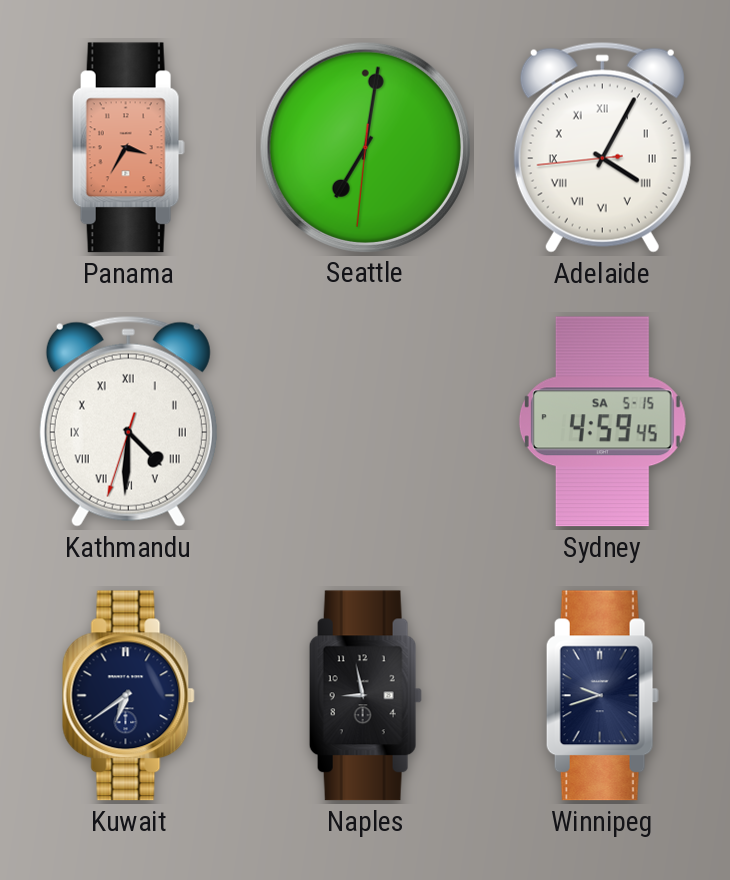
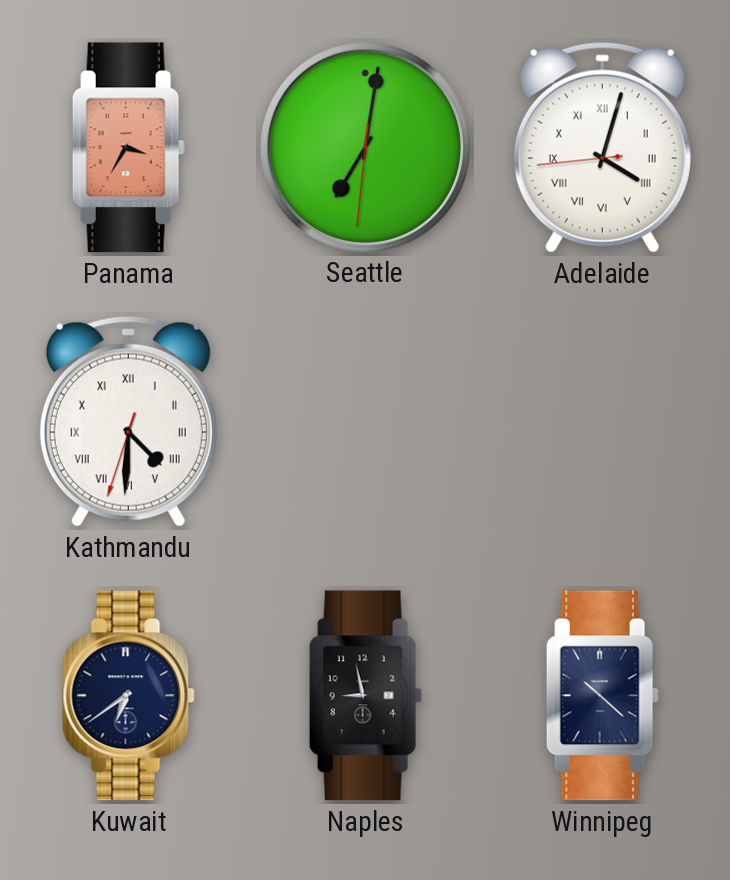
Adelaide: 4:04 -> 4:02 (602, 147)
Sydney: 4:59 -> none (602, 422)
Winnipeg: 9:42 -> 10:22 (602, 696)
